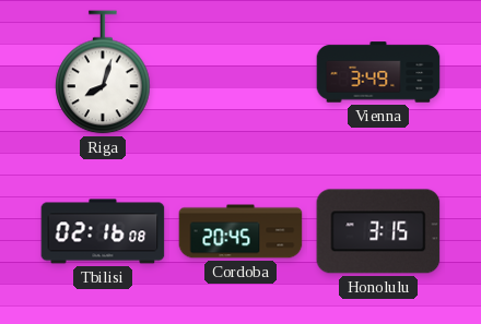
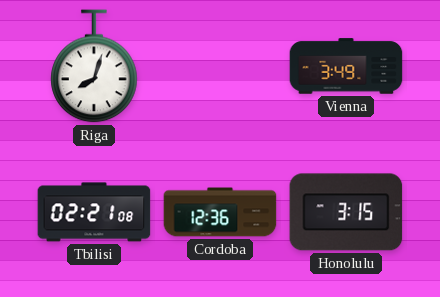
Tbilisi: 02:16 -> 02:21 (94, 212)
Cordoba: 20:45 -> 12:36 (220, 212)
